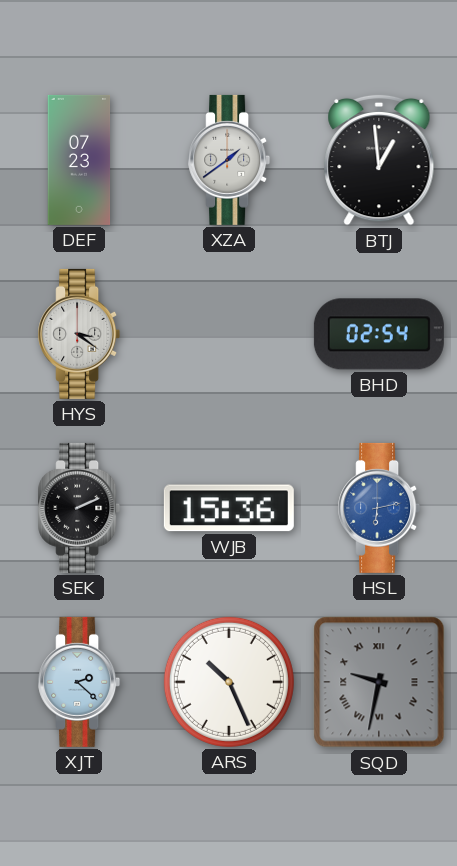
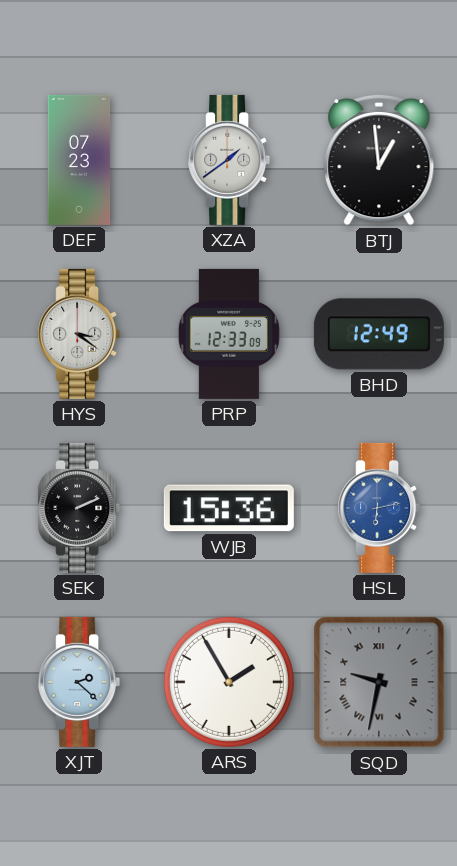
PRP: none -> 12:33 (229, 334)
BHD: 02:54 -> 12:49 (379, 334)
ARS: 10:26 -> 1:55 (229, 682)
